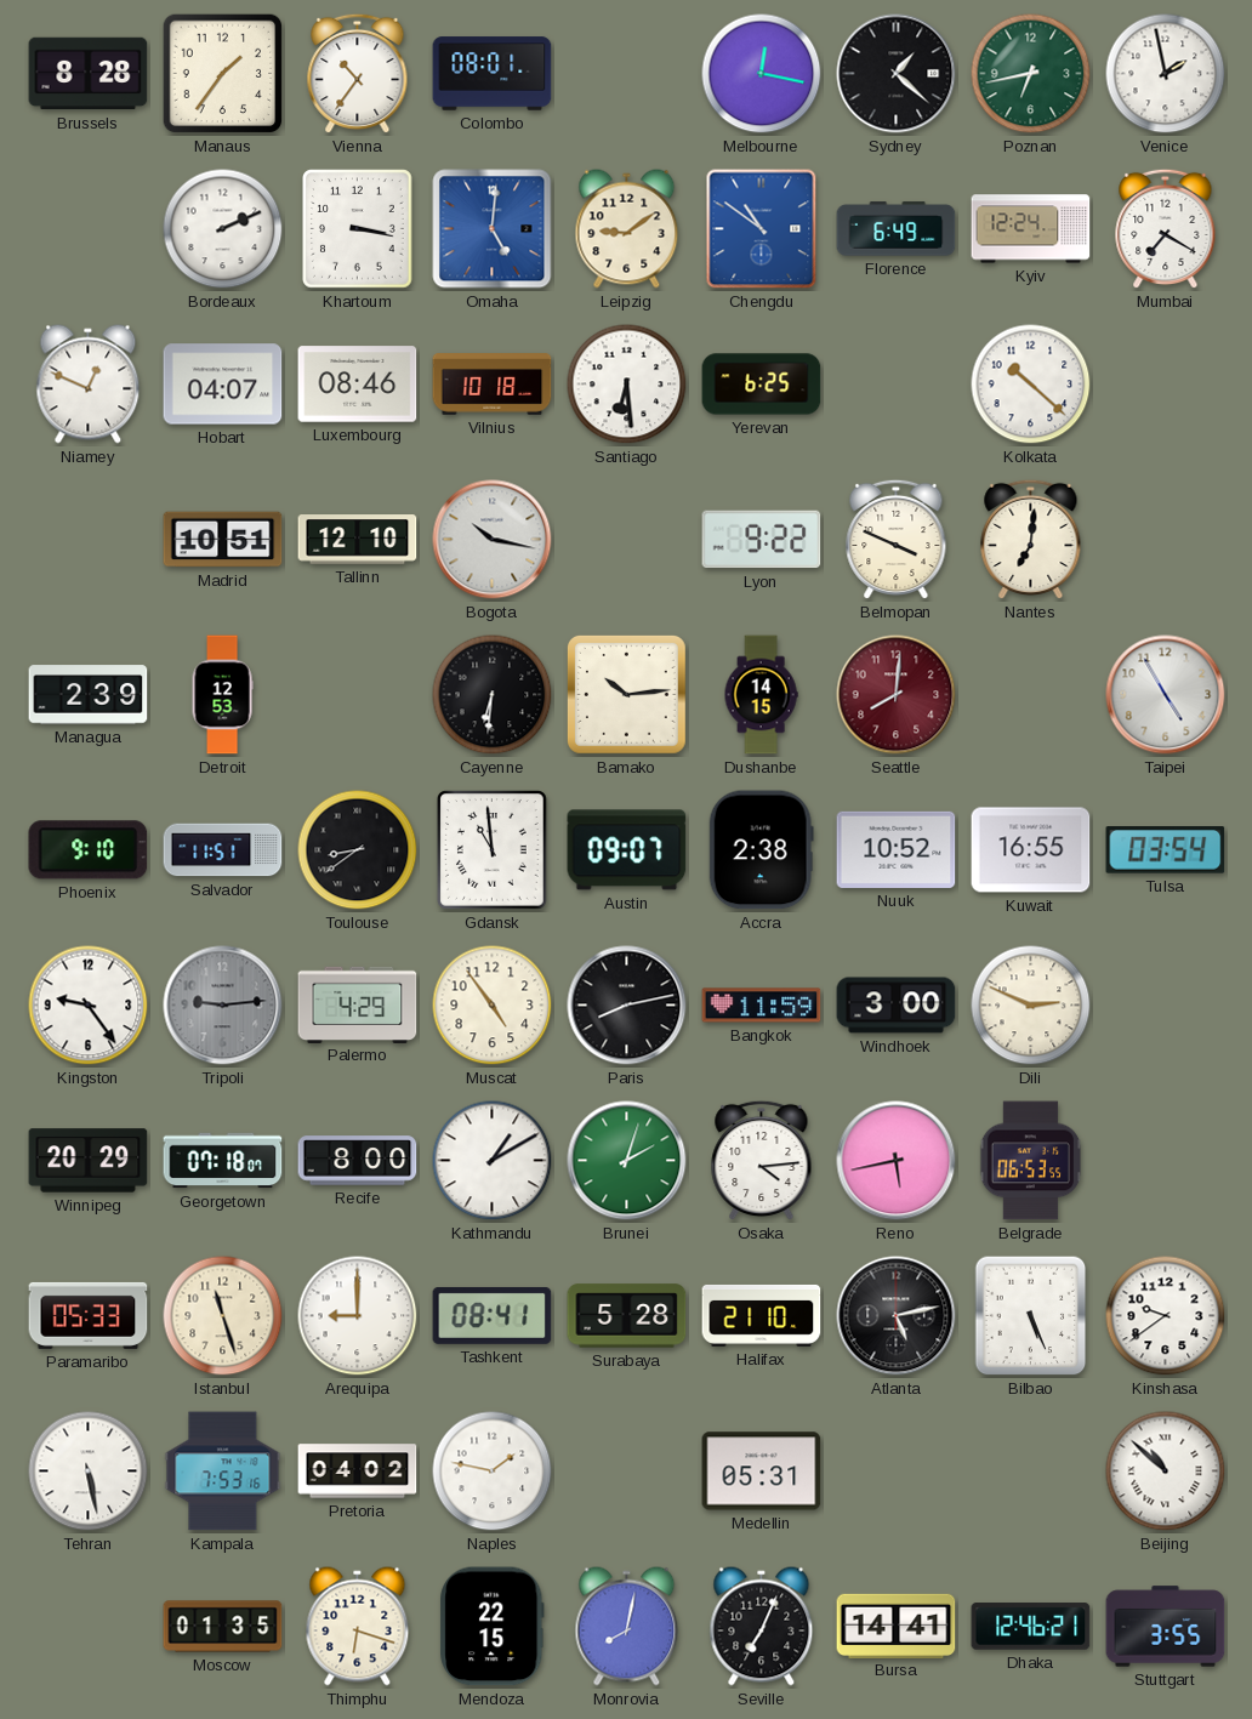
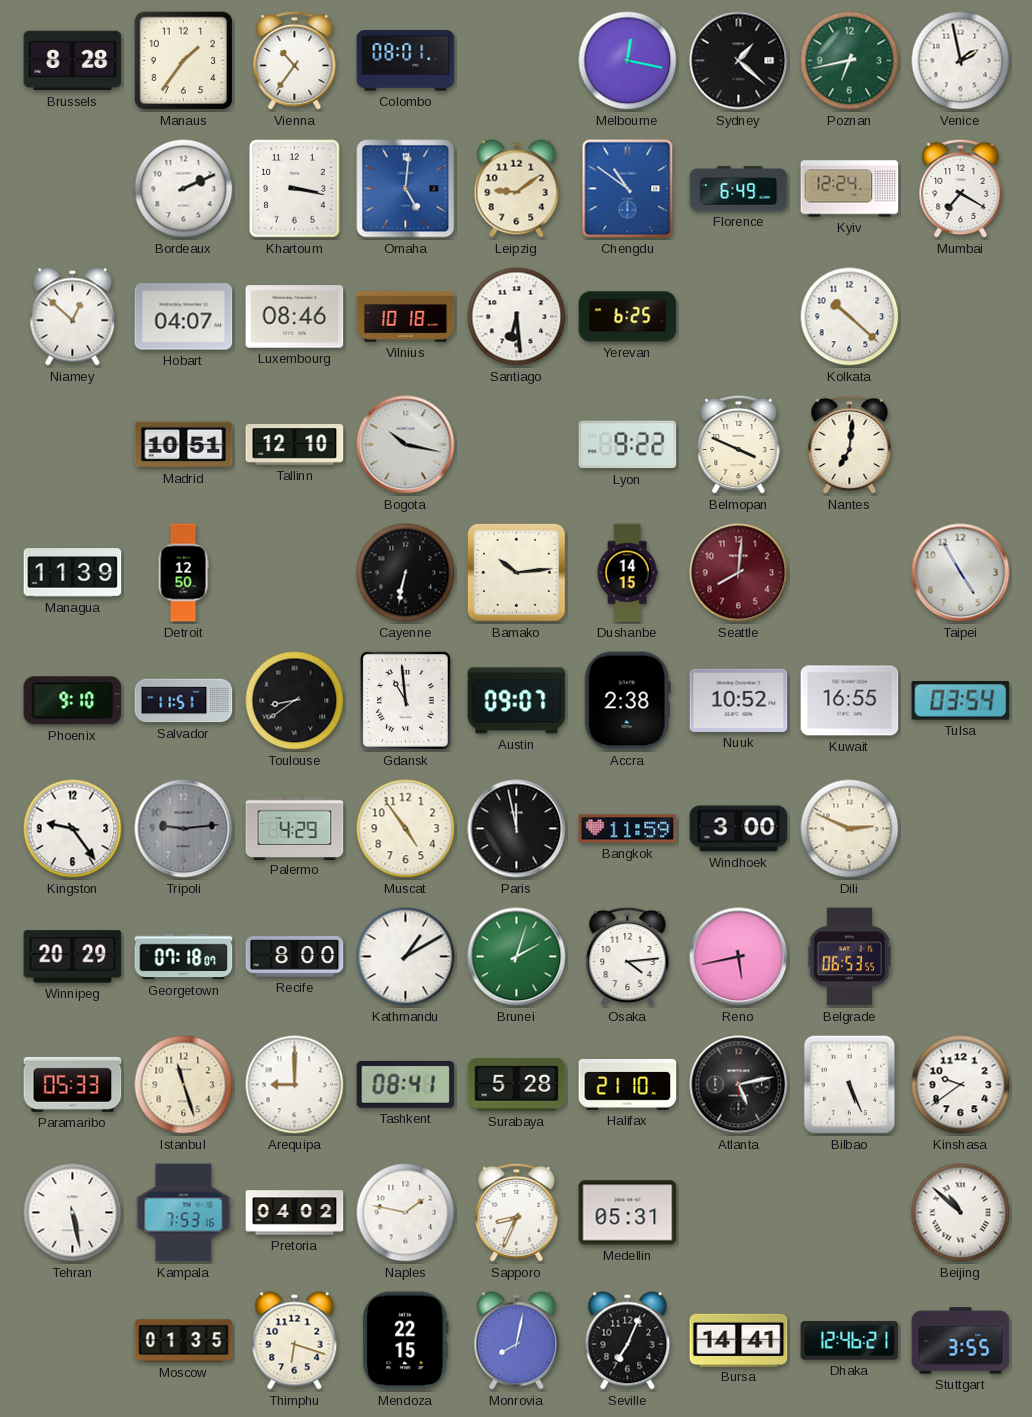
Niamey: 12:49 -> 12:52 (73, 317)
Managua: 2:39 -> 11:39 (73, 573)
Detroit: 12:53 -> 12:50 (183, 573)
Cayenne: 6:31 -> 6:32 (406, 573)
Paris: 8:13 -> 11:58 (517, 829)
Sapporo: none -> 8:34 (517, 1213)
